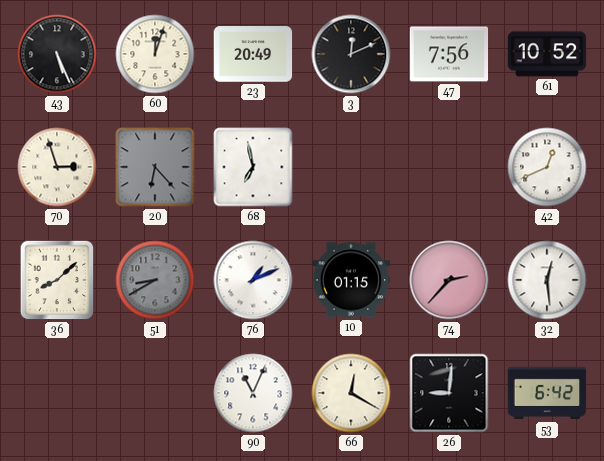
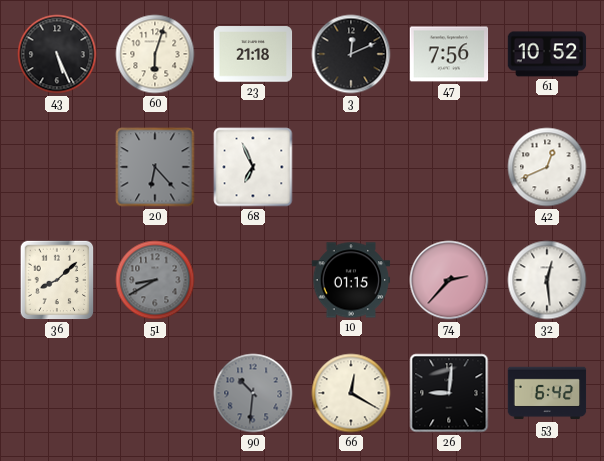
60: 12:03 -> 6:03 (155, 54)
23: 20:49 -> 21:18 (253, 54)
70: 2:57 -> none (57, 167)
68: 6:58 -> 6:56 (253, 167)
76: 1:11 -> none (253, 280)
90: 11:04 -> 10:31 (253, 393)
90 dial: white -> grey (253, 393)
